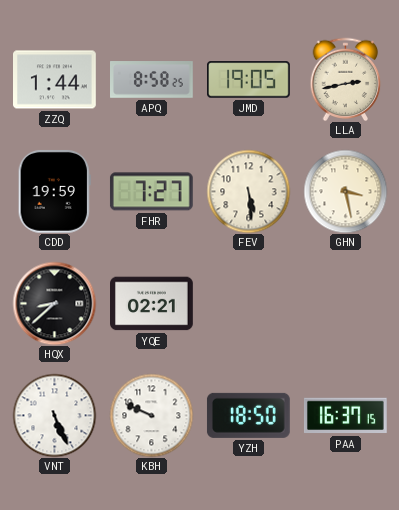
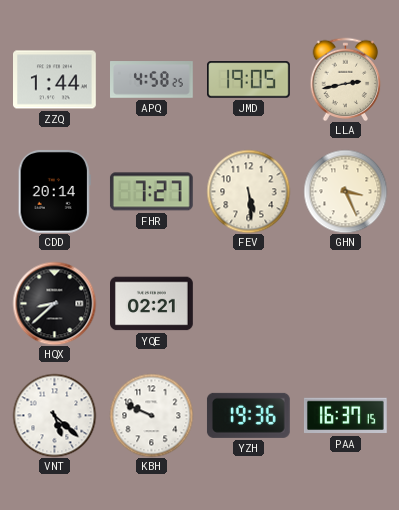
APQ: 8:58 -> 4:58 (152, 80)
CDD: 19:59 -> 20:14 (54, 191)
GHN: 3:28 -> 3:26 (345, 191)
VNT: 5:26 -> 5:22 (54, 415)
YZH: 18:50 -> 19:36 (248, 415)
